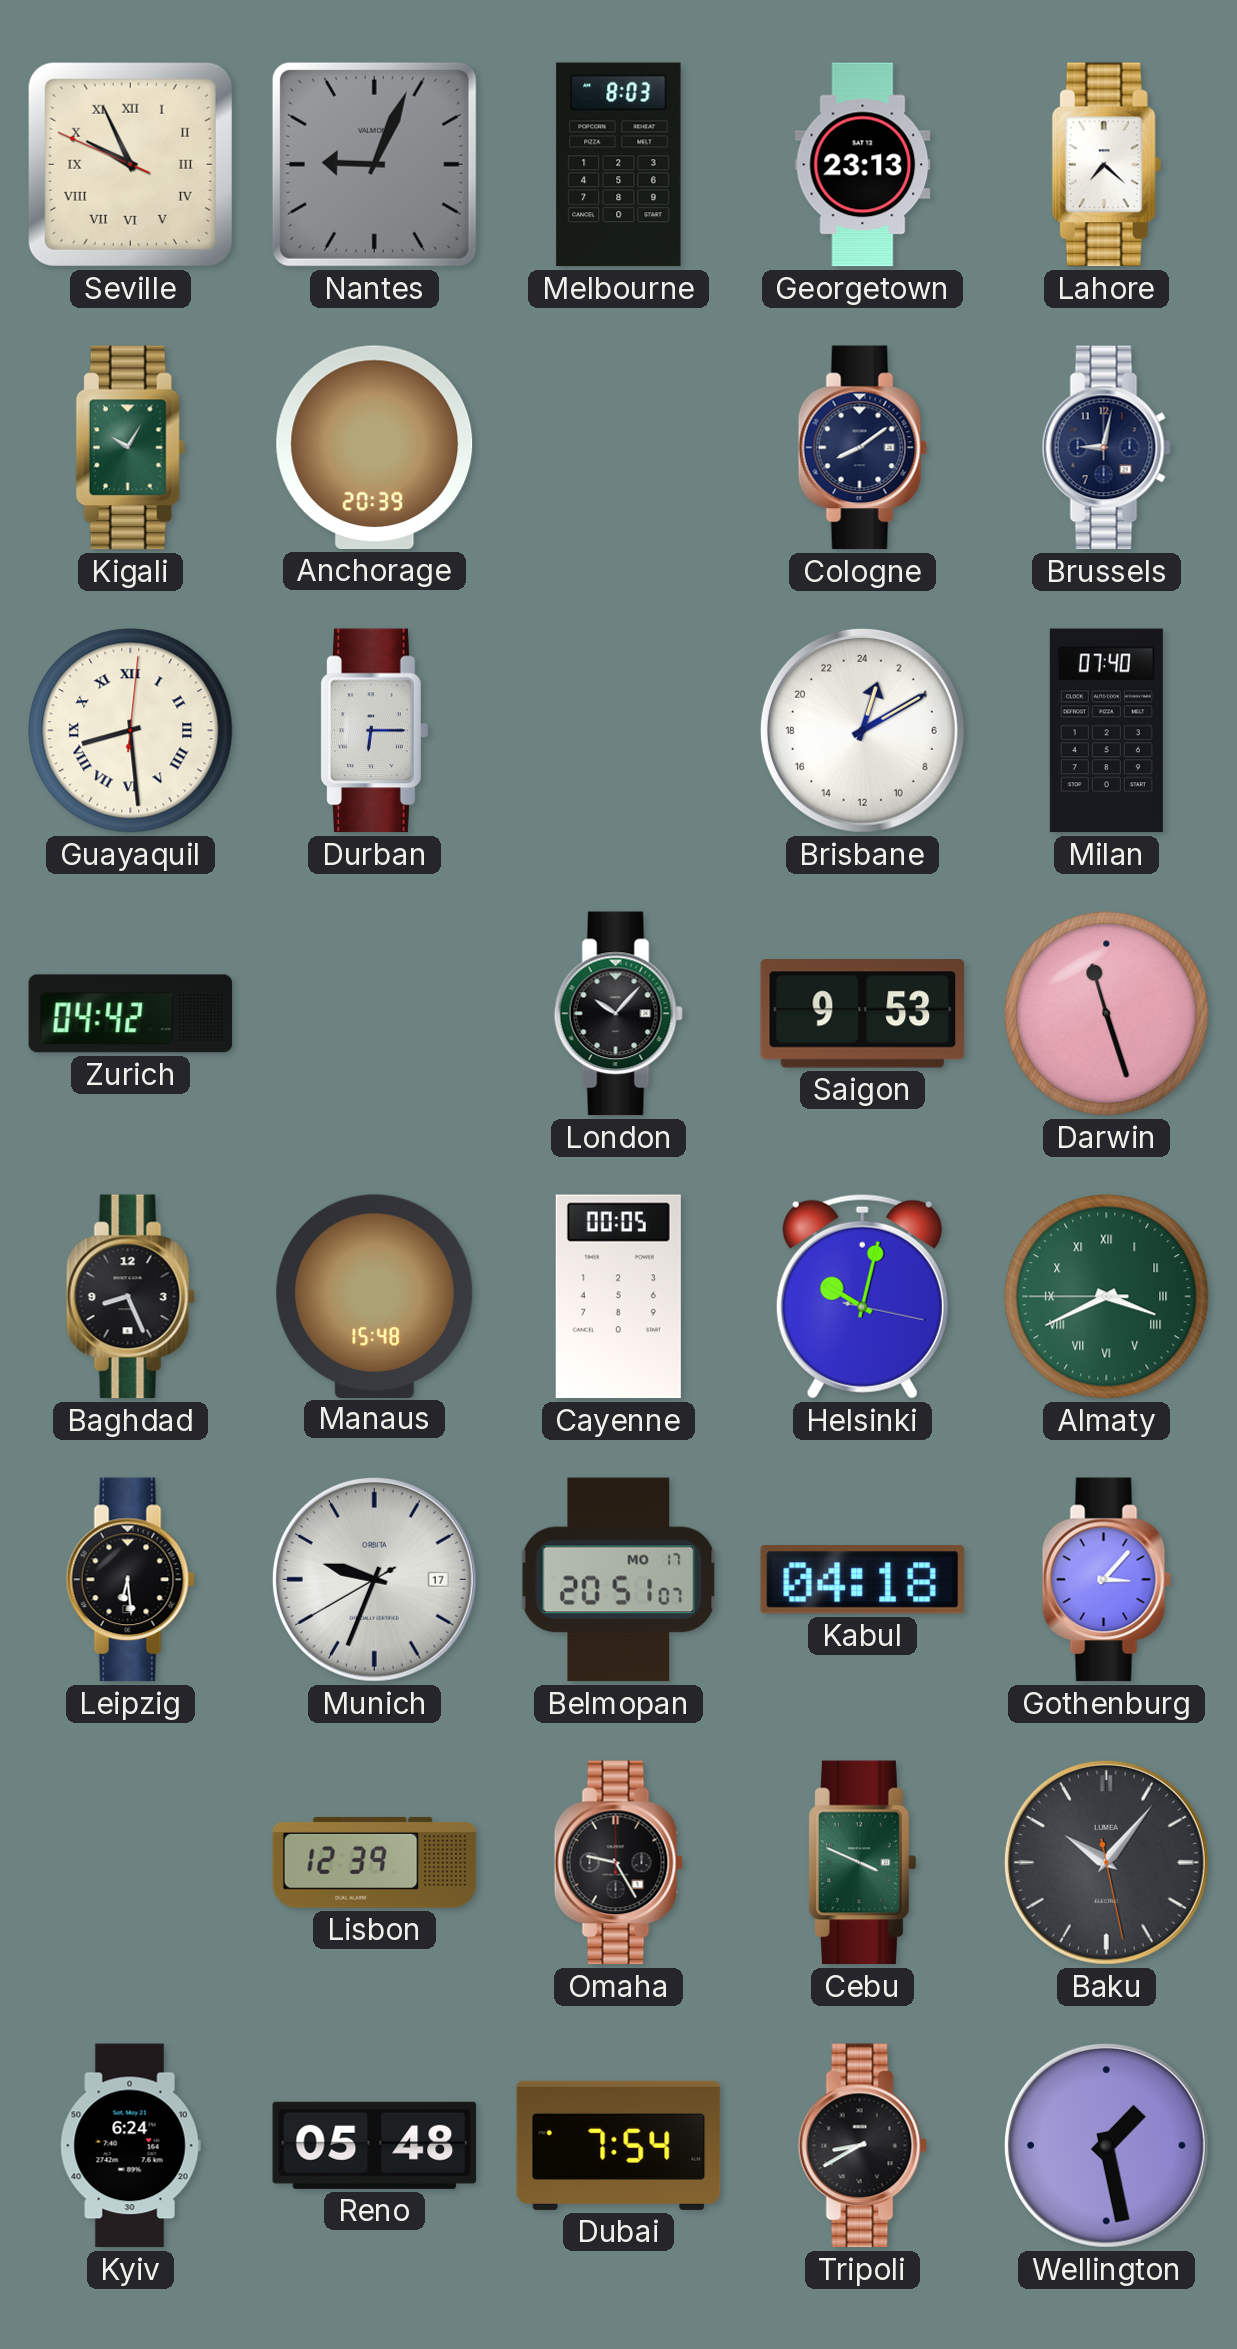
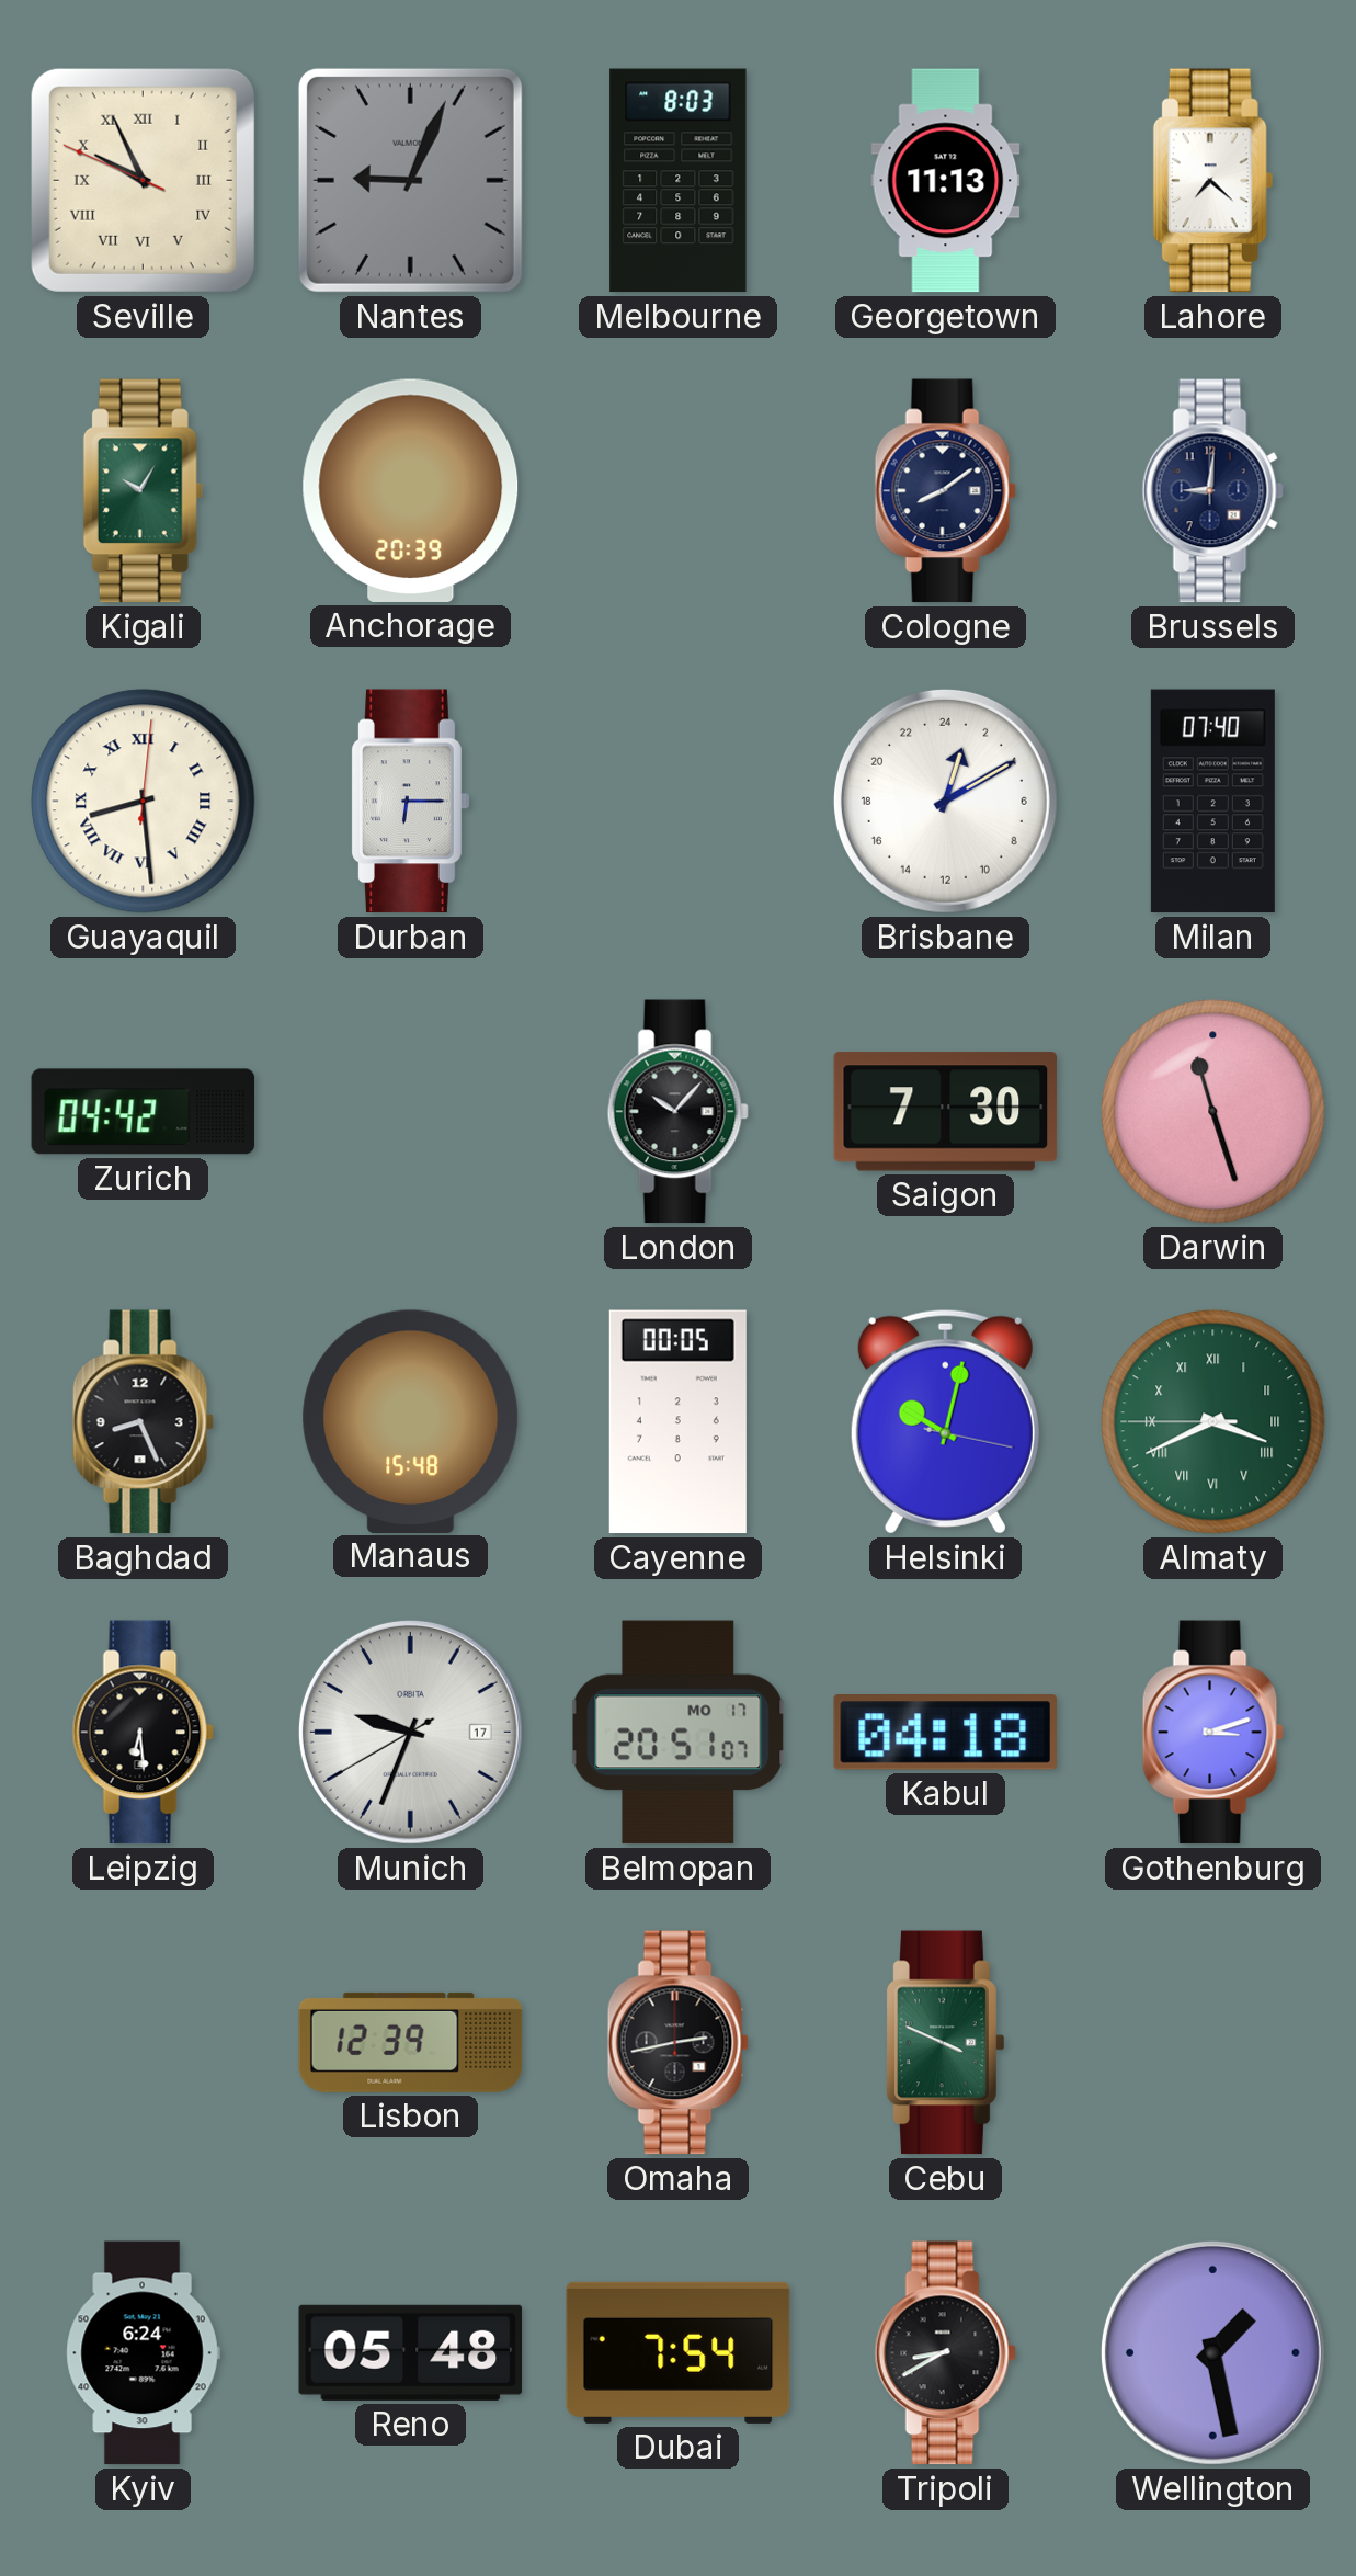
Georgetown: 23:13 -> 11:13 (946, 181)
Brussels: 9:02 -> 9:01 (1212, 491)
Saigon: 9:53 -> 7:30 (946, 1112)
Gothenburg: 3:07 -> 3:12 (1212, 1733)
Omaha: 9:25 -> 2:43 (677, 2043)
Baku: 10:06 -> none (1106, 1862)
